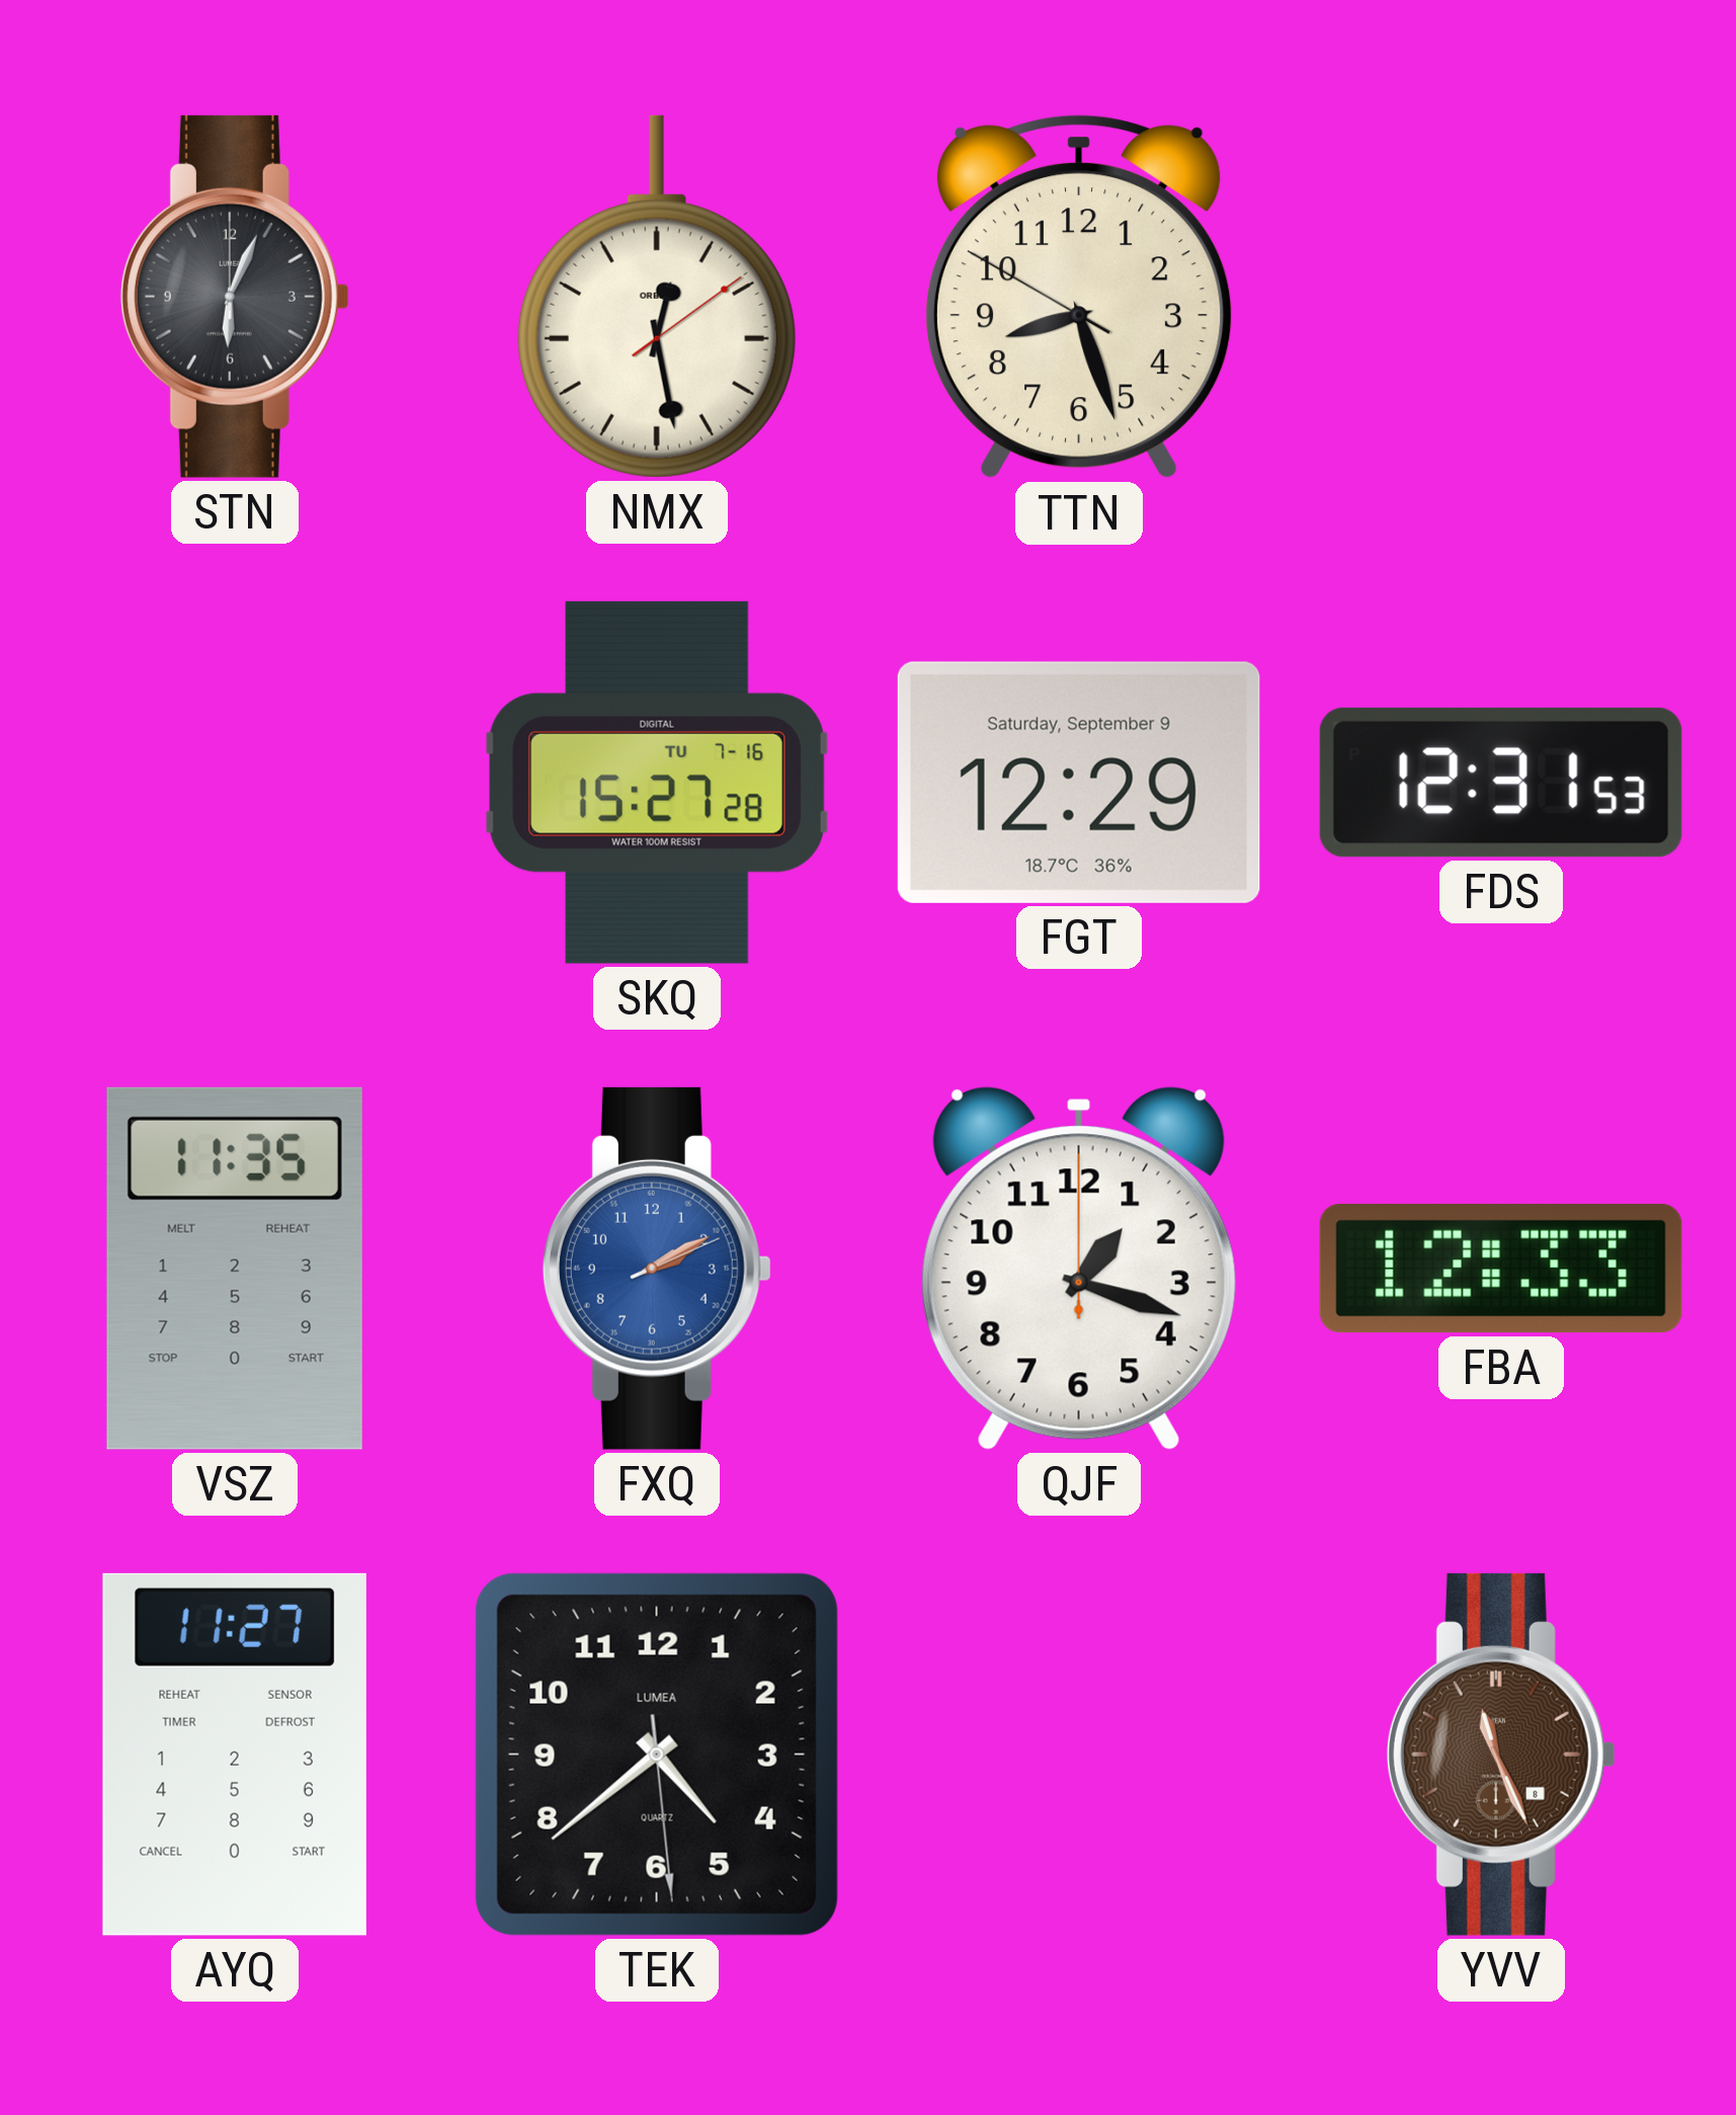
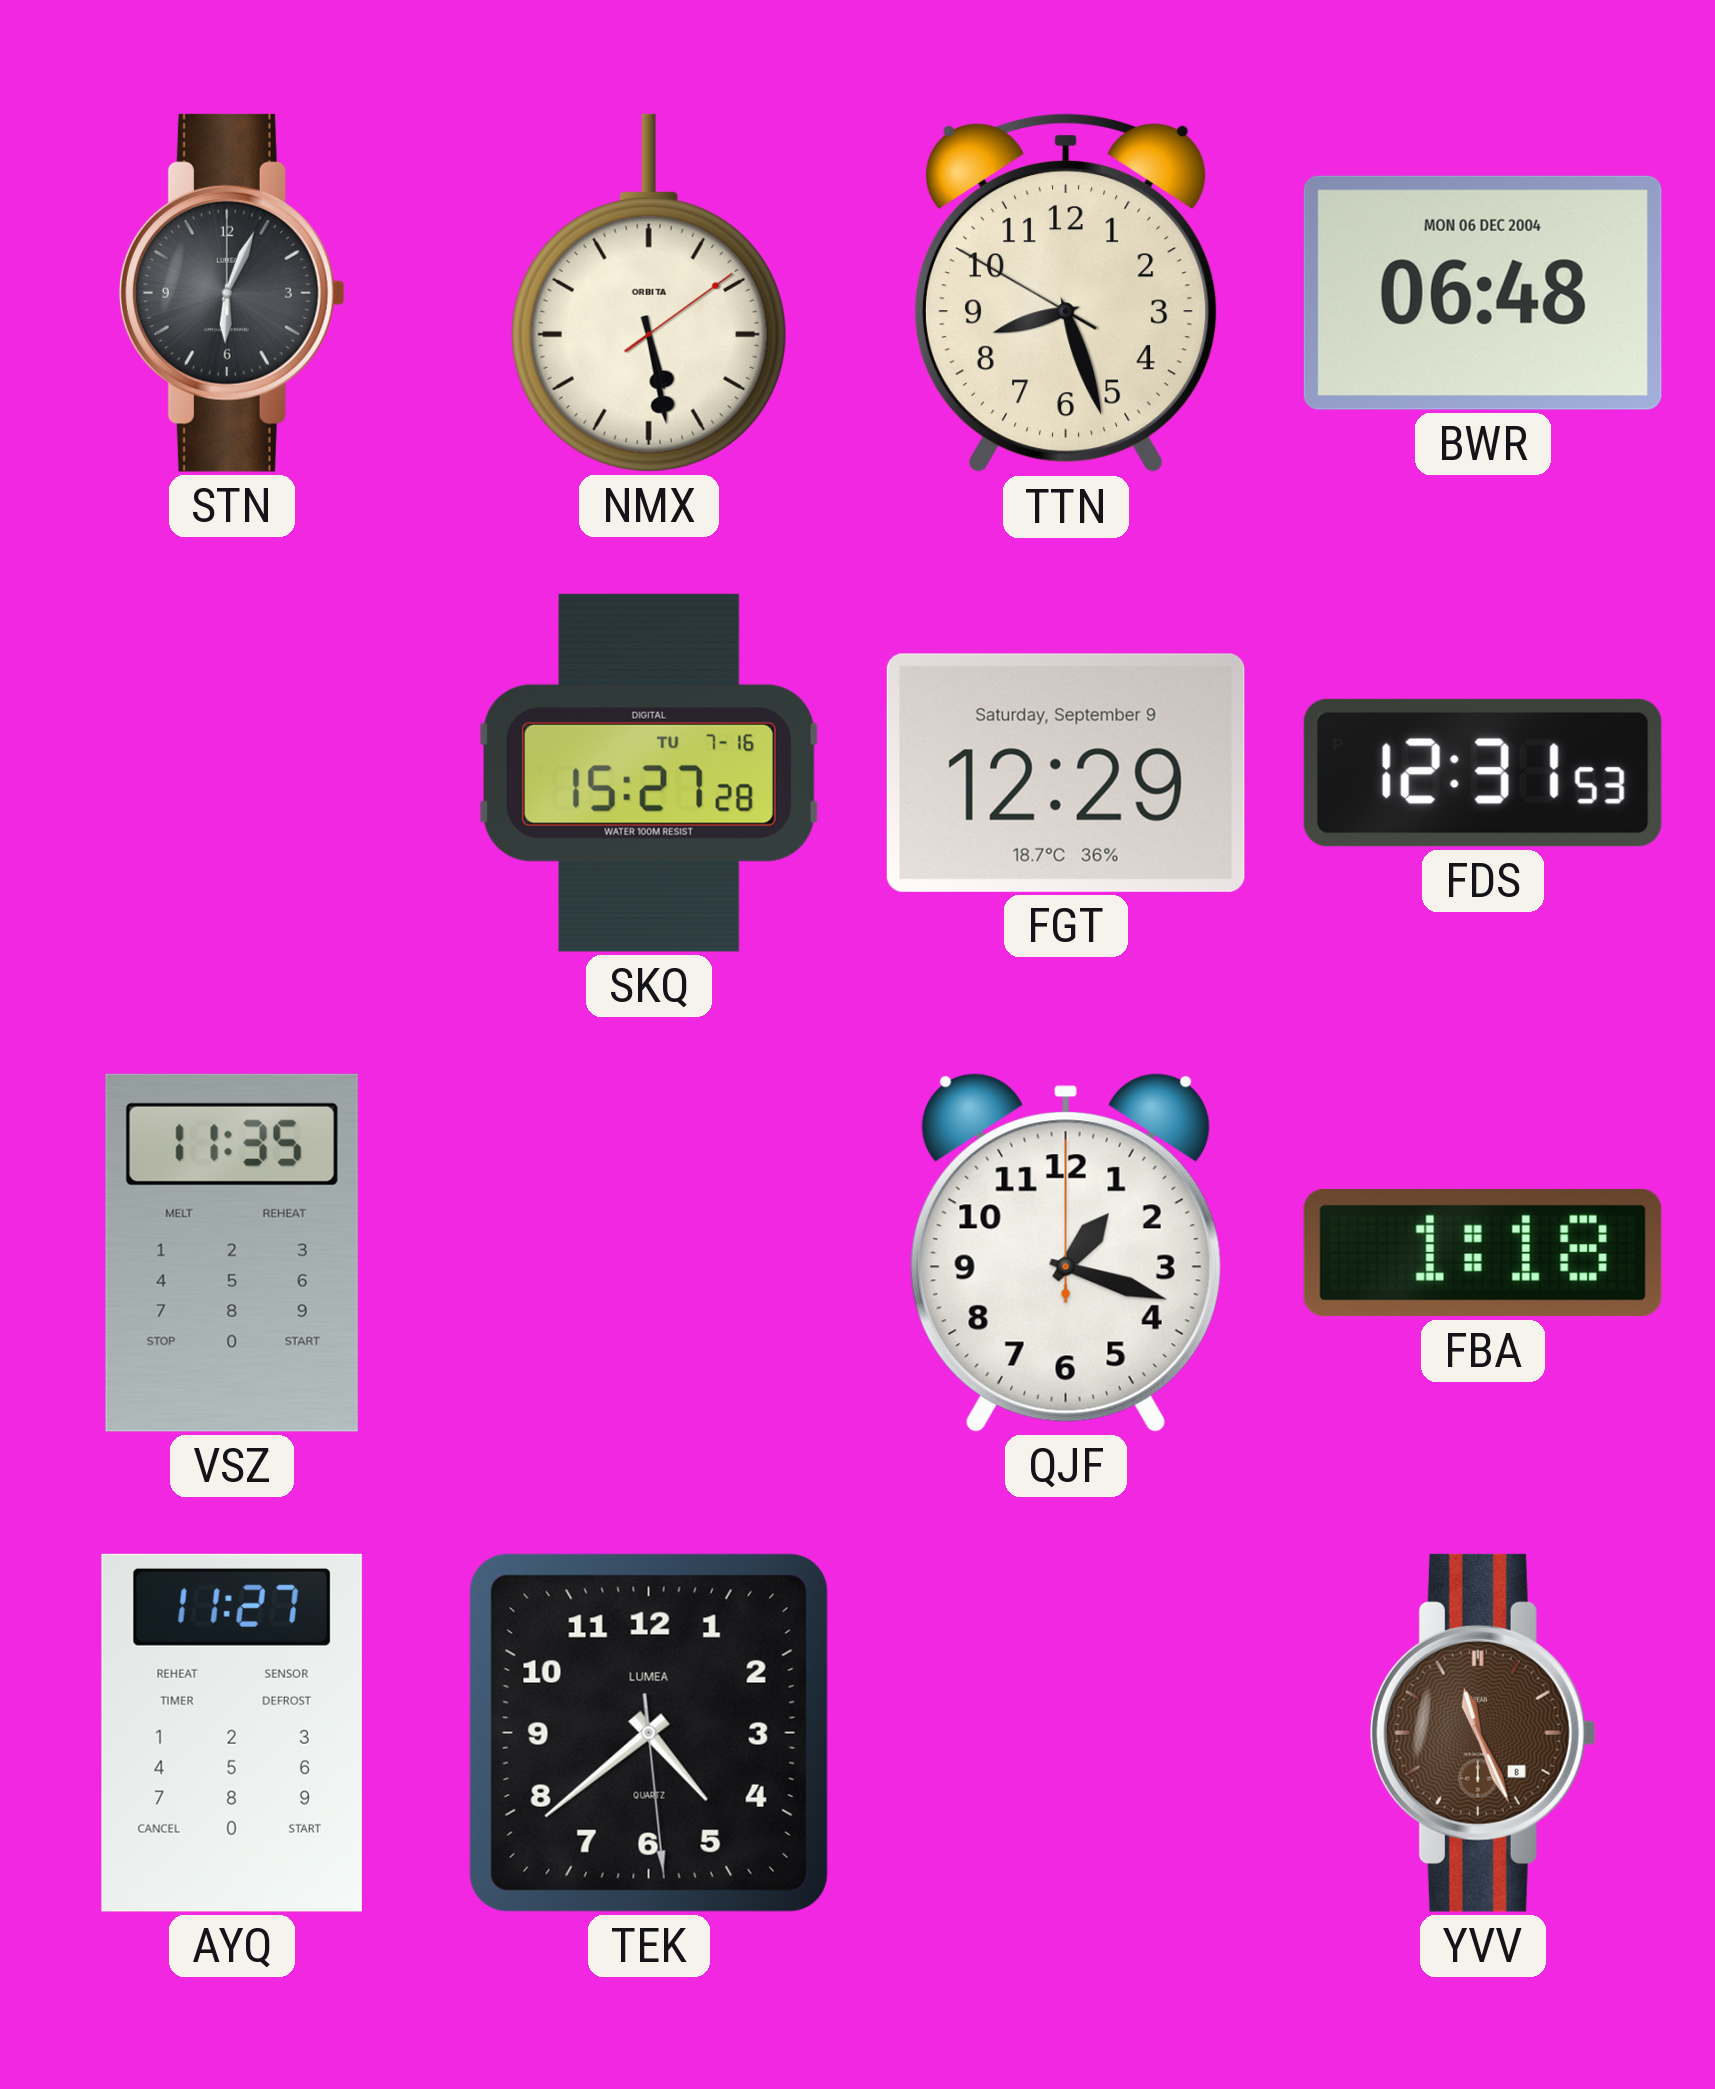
NMX: 12:28 -> 5:28 (649, 293)
BWR: none -> 06:48 (1483, 293)
FXQ: 2:10 -> none (657, 1269)
FBA: 12:33 -> 1:18 (1483, 1253)
